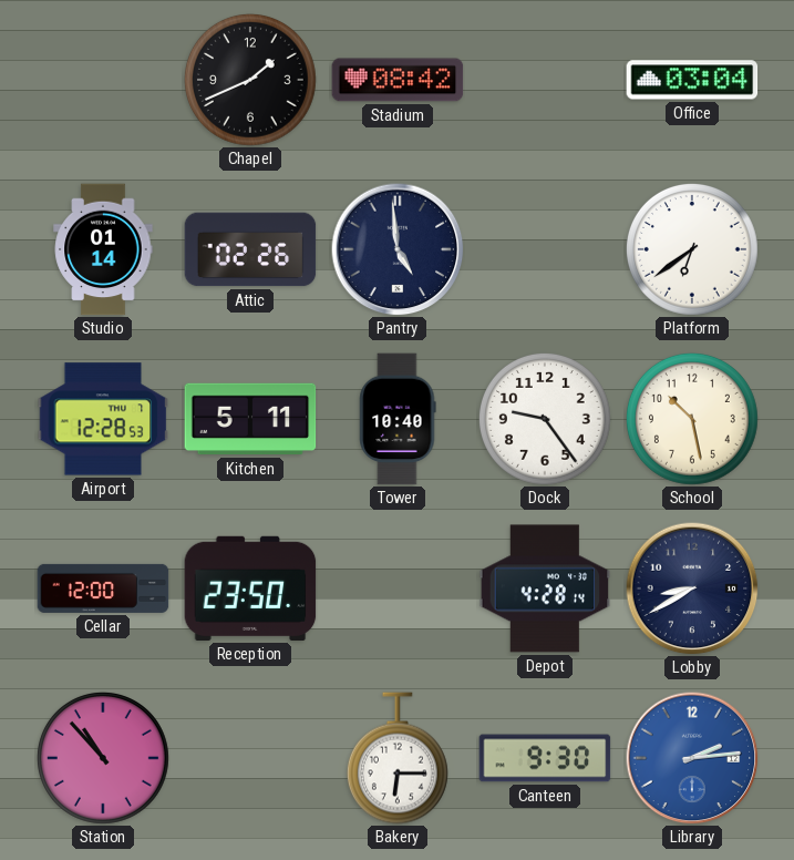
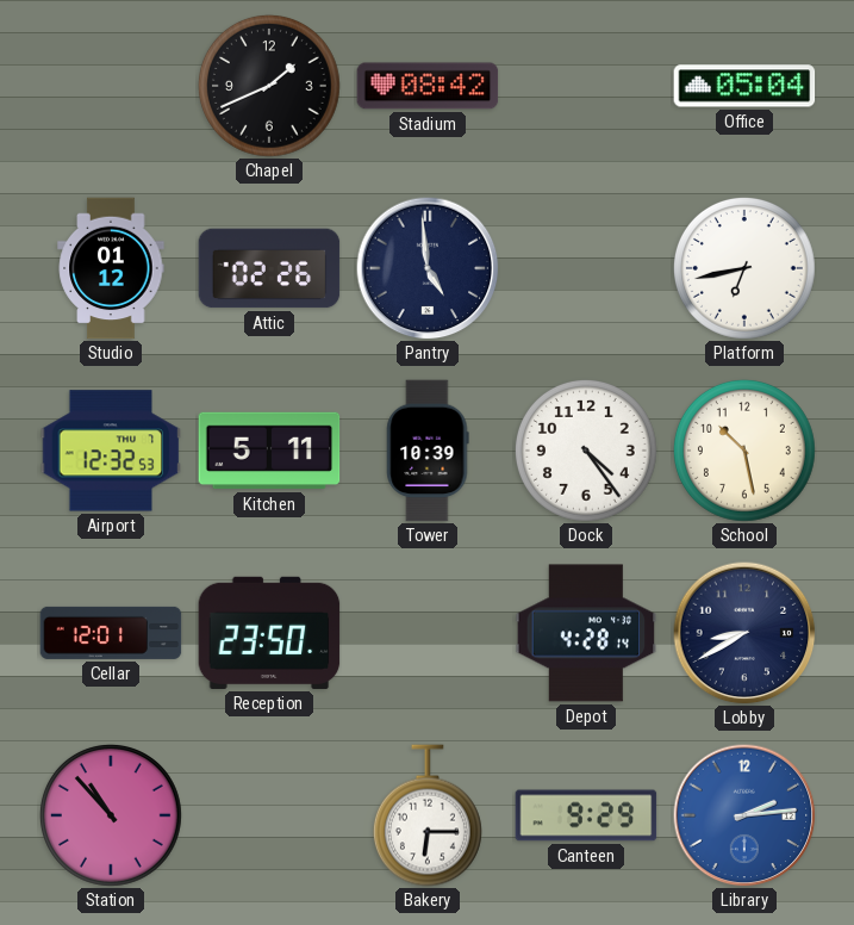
Office: 03:04 -> 05:04 (744, 86)
Studio: 01:14 -> 01:12 (111, 268)
Platform: 6:39 -> 6:43 (744, 268)
Airport: 12:28 -> 12:32 (111, 451)
Tower: 10:40 -> 10:39 (428, 451)
Dock: 9:24 -> 4:24 (586, 451)
Cellar: 12:00 -> 12:01 (111, 633)
Canteen: 9:30 -> 9:29 (586, 815)
